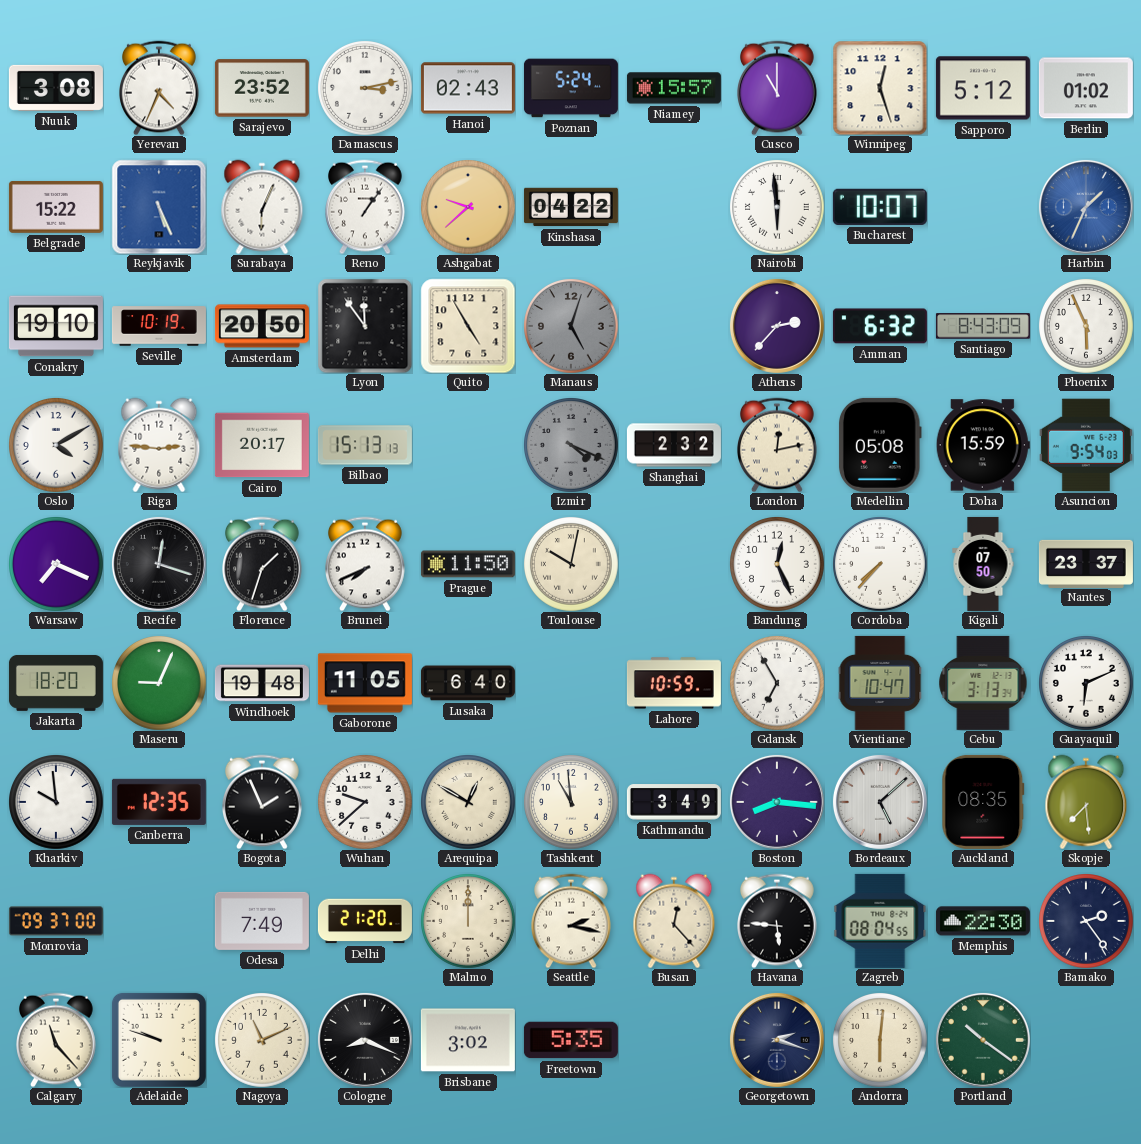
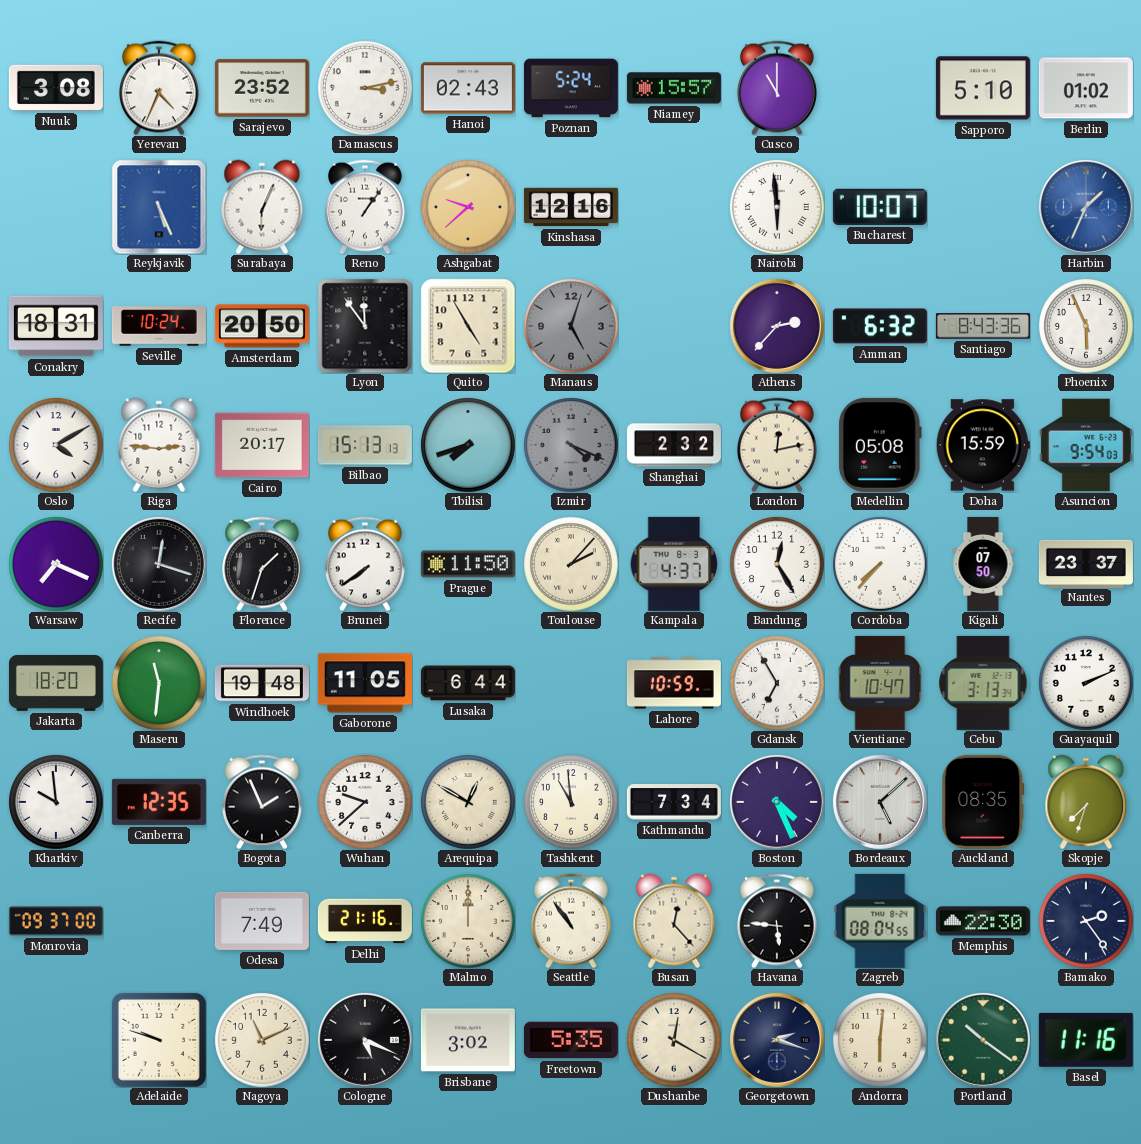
Winnipeg: 12:27 -> none (880, 88)
Sapporo: 5:12 -> 5:10 (983, 88)
Belgrade: 15:22 -> none (56, 207)
Kinshasa: 04:22 -> 12:16 (571, 207)
Conakry: 19:10 -> 18:31 (56, 326)
Seville: 10:19 -> 10:24 (159, 326)
Santiago: 8:43:09 -> 8:43:36 (983, 326)
Tbilisi: none -> 7:42 (468, 445)
Brunei: 7:41 -> 7:39 (366, 564)
Toulouse: 10:02 -> 2:07 (571, 564)
Kampala: none -> 4:37 (674, 564)
Bandung: 12:26 -> 12:25 (777, 564)
Maseru: 9:04 -> 11:31 (159, 683)
Lusaka: 6:40 -> 6:44 (468, 683)
Guayaquil: 6:11 -> 2:11 (1086, 683)
Kathmandu: 3:49 -> 7:34 (674, 802)
Boston: 8:16 -> 4:26 (777, 802)
Skopje: 7:29 -> 7:33 (1086, 802)
Delhi: 21:20 -> 21:16 (365, 921)
Seattle: 2:17 -> 10:54 (572, 921)
Calgary: 11:23 -> none (57, 1040)
Cologne: 8:19 -> 5:19 (365, 1040)
Dushanbe: none -> 12:20 (674, 1040)
Basel: none -> 11:16 (1086, 1040)
